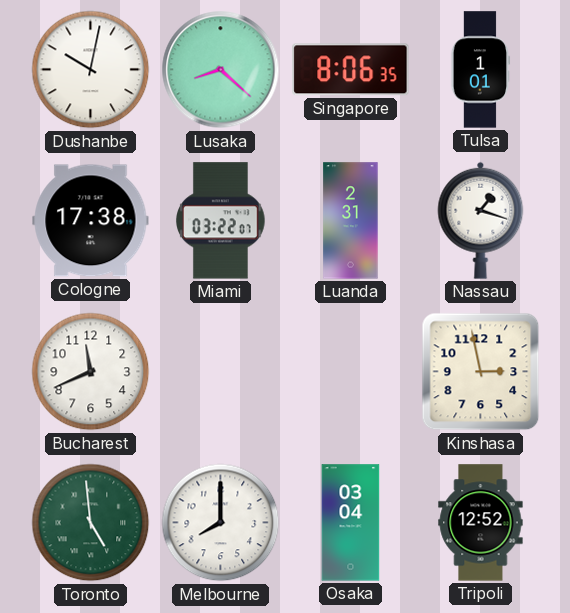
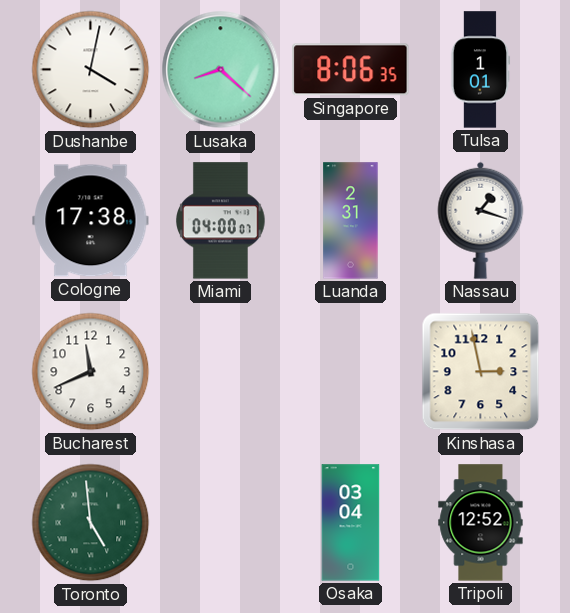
Dushanbe: 10:02 -> 4:02 (91, 70)
Miami: 03:22 -> 04:00 (221, 221)
Melbourne: 8:00 -> none (221, 523)
